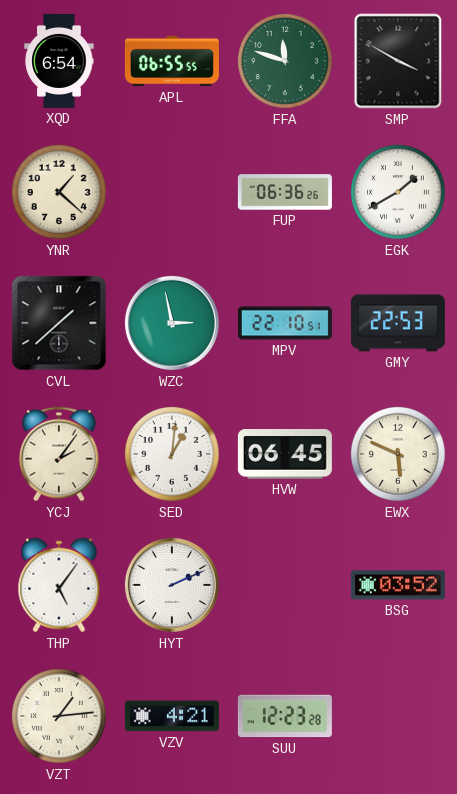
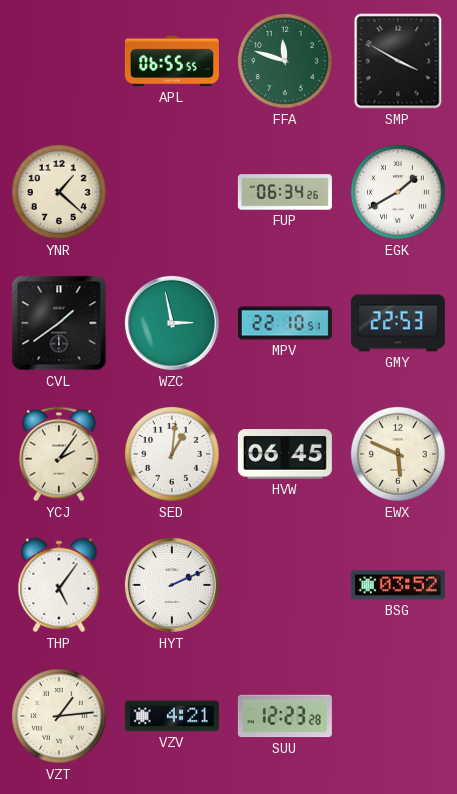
XQD: 6:54 -> none (59, 61)
FUP: 06:36 -> 06:34 (285, 192)
CVL: 1:38 -> 1:39 (59, 323)
